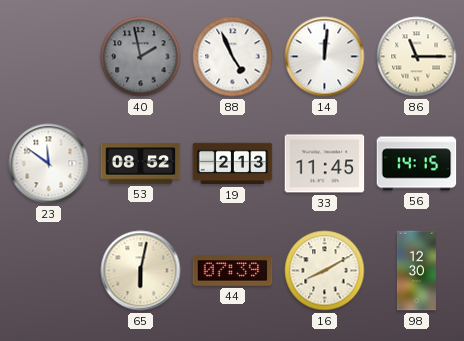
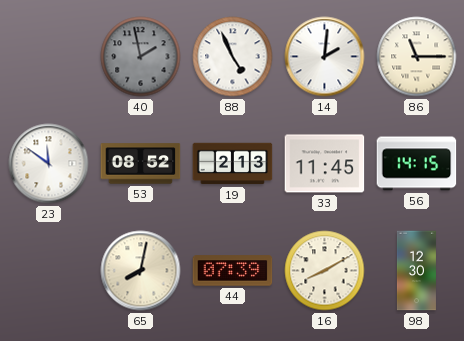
14: 12:01 -> 2:01 (325, 57)
65: 6:02 -> 8:02 (141, 271)
